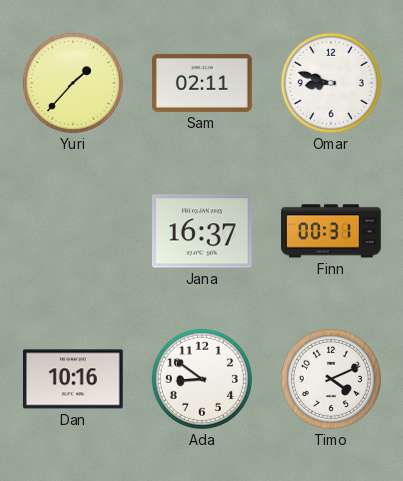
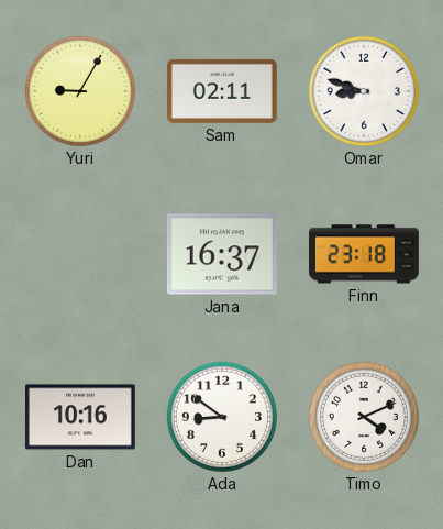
Yuri: 1:37 -> 9:05 (80, 91)
Finn: 00:31 -> 23:18 (365, 254)
